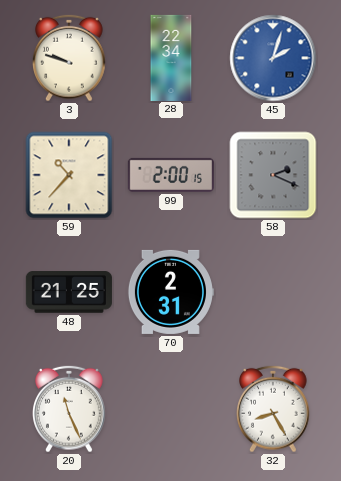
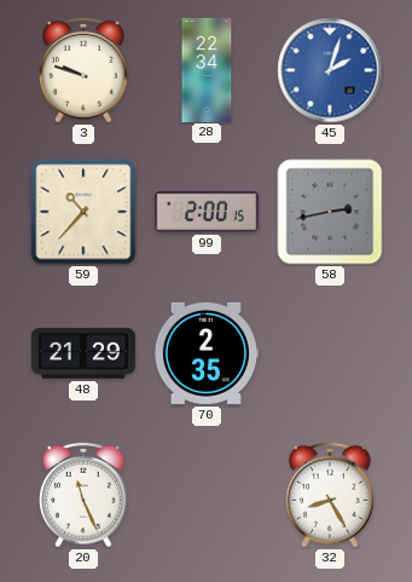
58: 2:19 -> 2:43 (330, 212)
48: 21:25 -> 21:29 (83, 353)
70: 2:31 -> 2:35 (205, 353)
